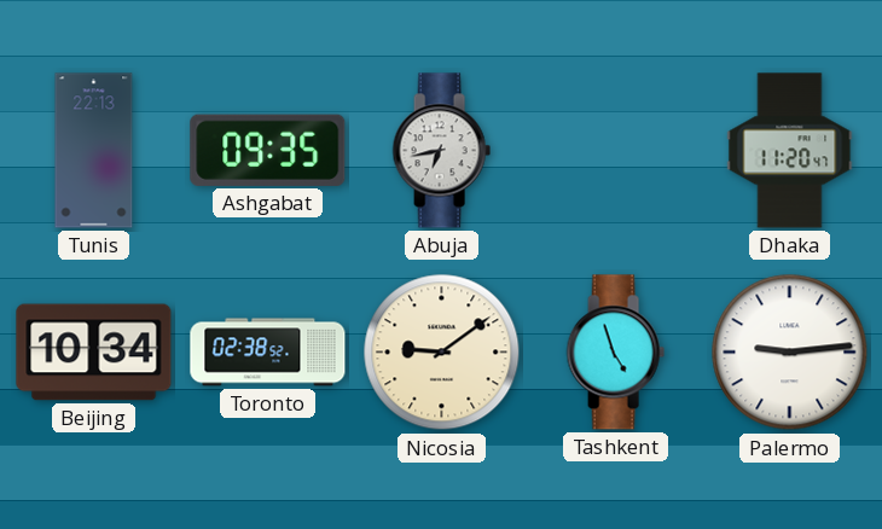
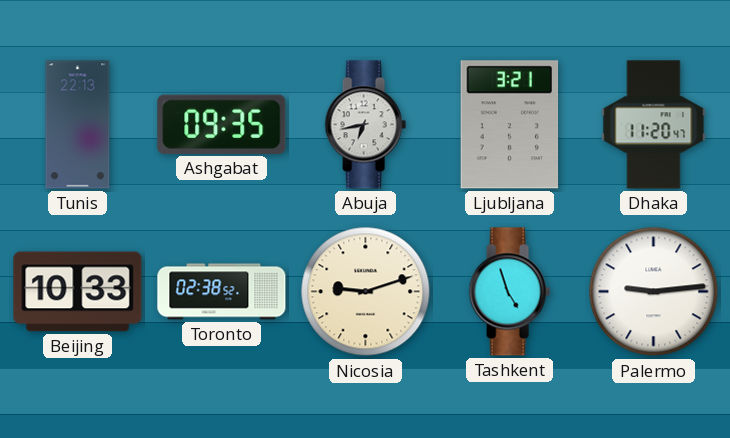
Ljubljana: none -> 3:21 (510, 125)
Beijing: 10:34 -> 10:33 (78, 292)
Nicosia: 9:09 -> 9:12 (366, 292)
